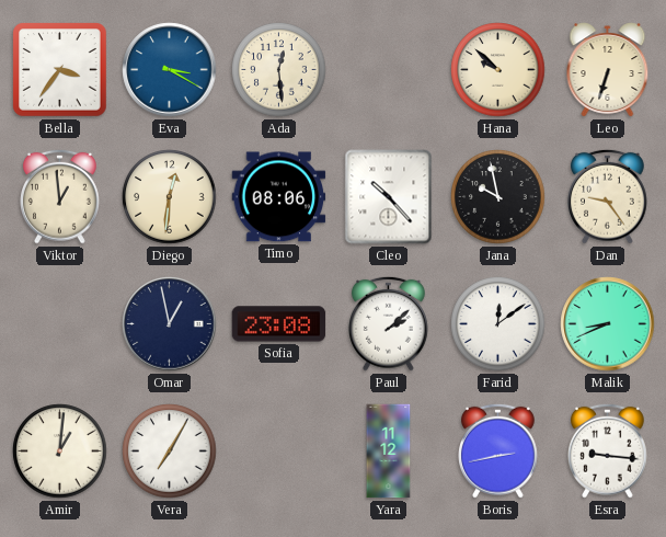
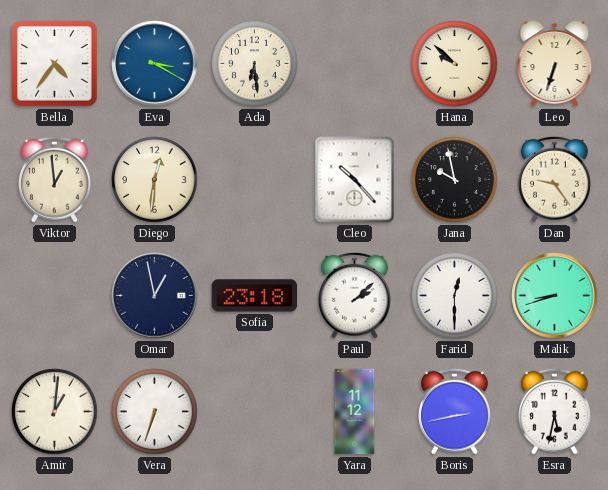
Bella: 3:36 -> 4:36 (55, 64)
Ada: 12:29 -> 6:29 (255, 64)
Timo: 08:06 -> none (279, 197)
Sofia: 23:08 -> 23:18 (255, 296)
Farid: 12:09 -> 12:30 (455, 296)
Malik: 8:41 -> 8:42 (555, 296)
Vera: 7:05 -> 6:33 (155, 412)
Esra: 9:16 -> 5:32 (555, 411)
